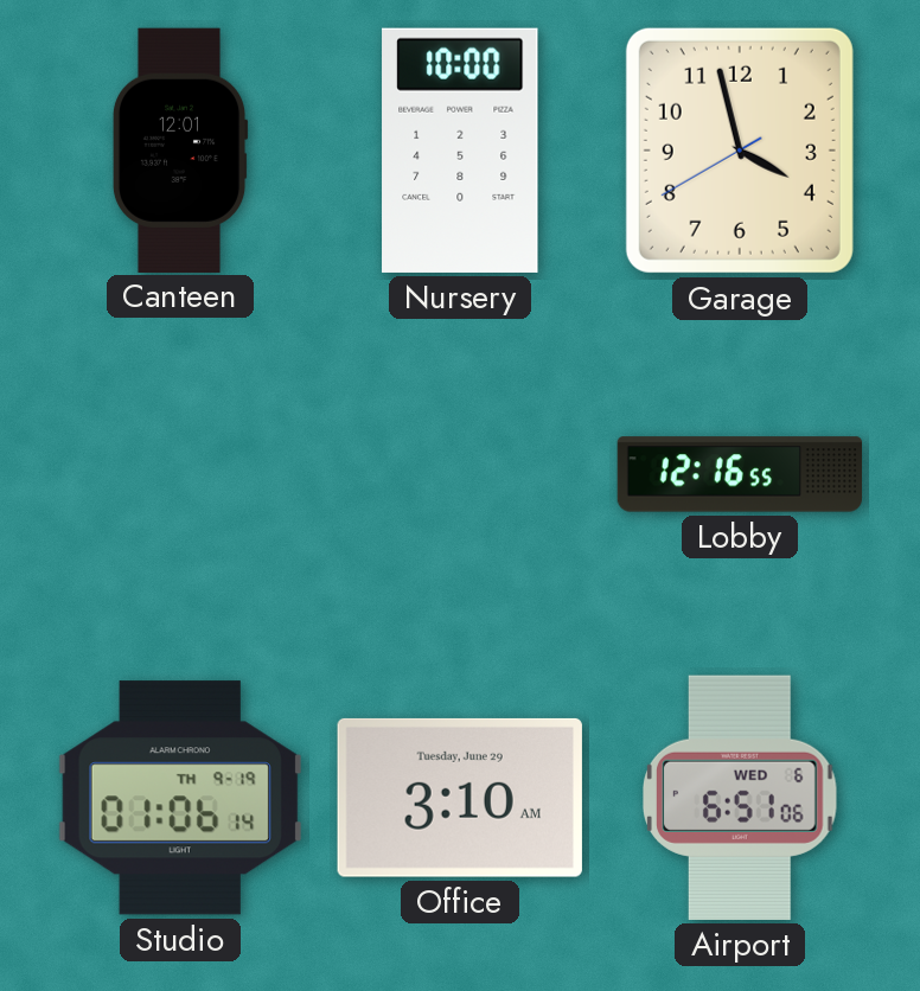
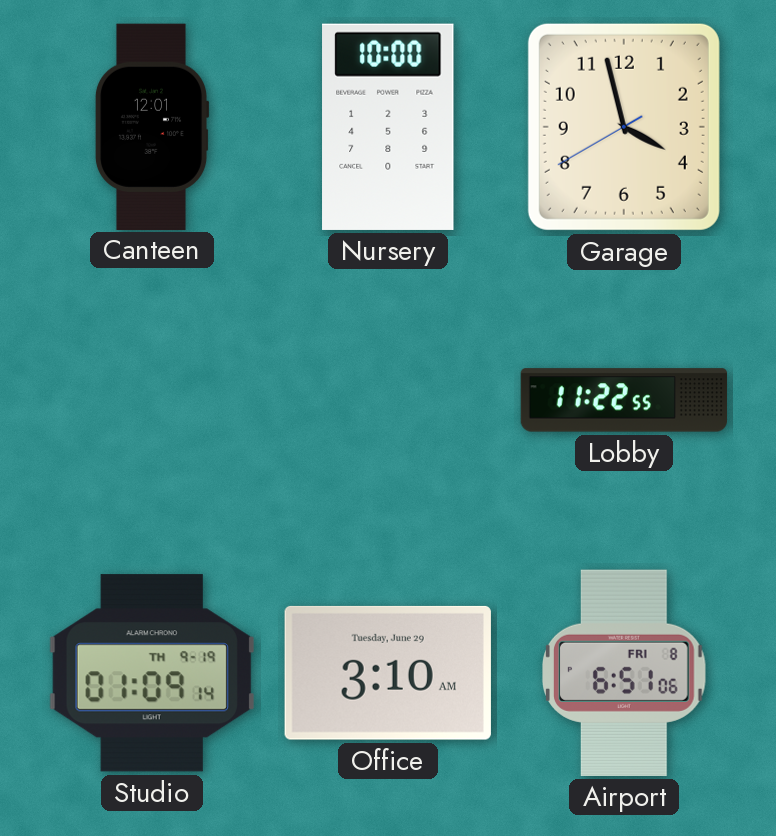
Lobby: 12:16 -> 11:22 (624, 400)
Studio: 01:06 -> 01:09 (152, 673)
Airport date: WED 6 -> FRI 8 (625, 673)
